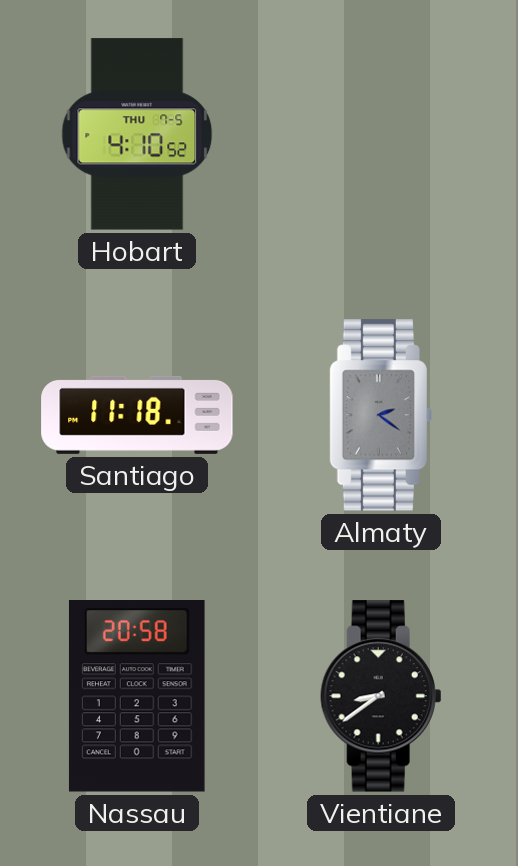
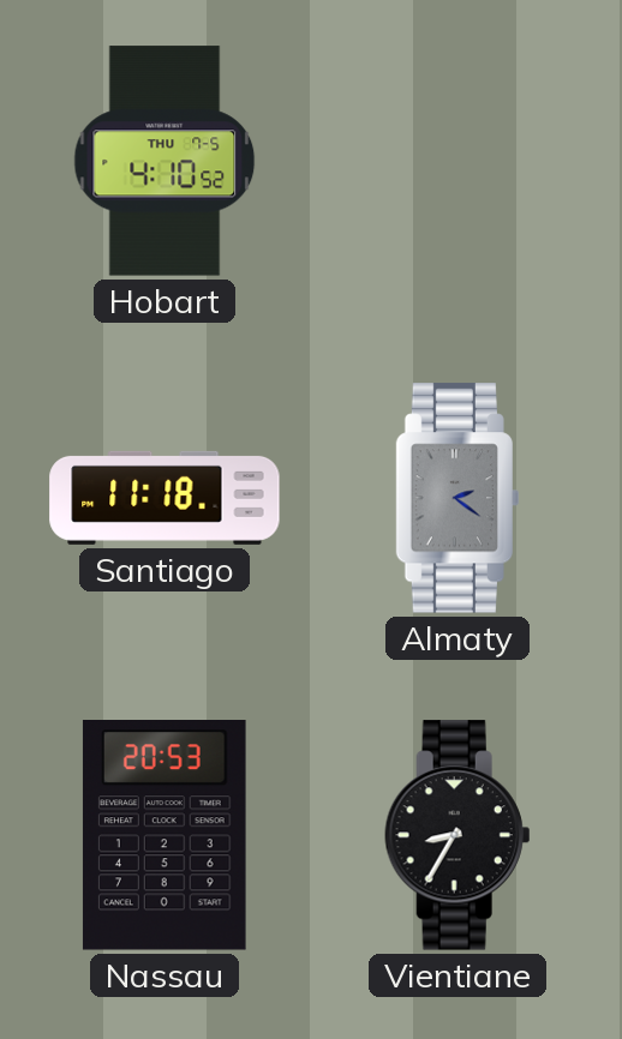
Nassau: 20:58 -> 20:53 (165, 836)
Vientiane: 8:39 -> 8:35 (457, 835)
